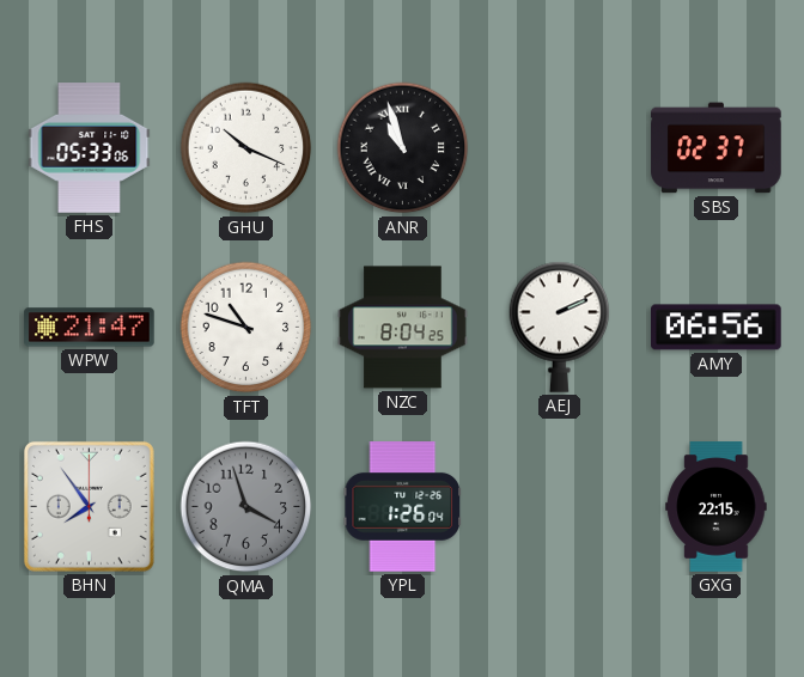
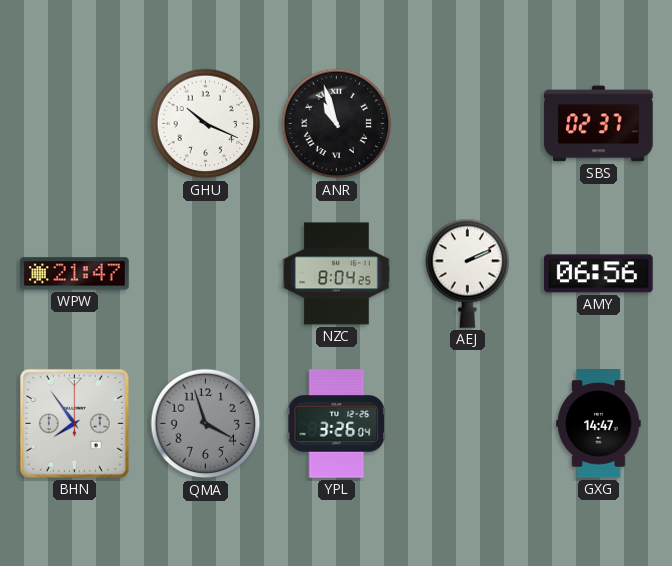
FHS: 05:33 -> none (90, 148)
TFT: 10:48 -> none (246, 328)
YPL: 1:26 -> 3:26 (336, 424)
GXG: 22:15 -> 14:47 (599, 424)
